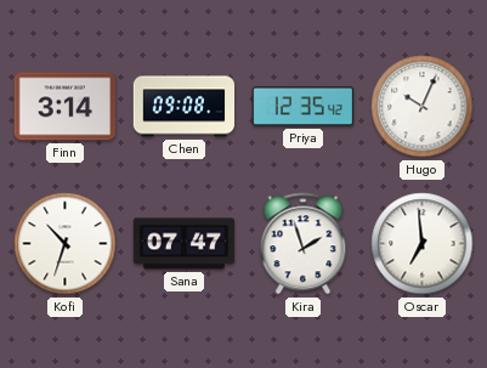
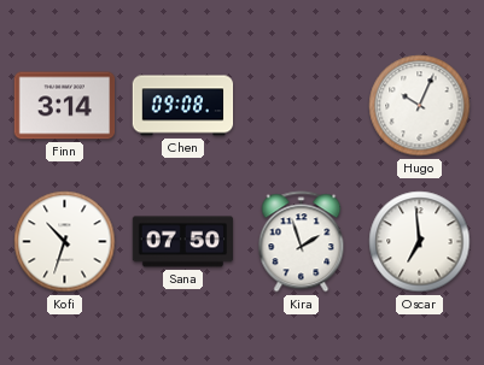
Priya: 12:35 -> none (304, 107)
Sana: 07:47 -> 07:50 (183, 242)
